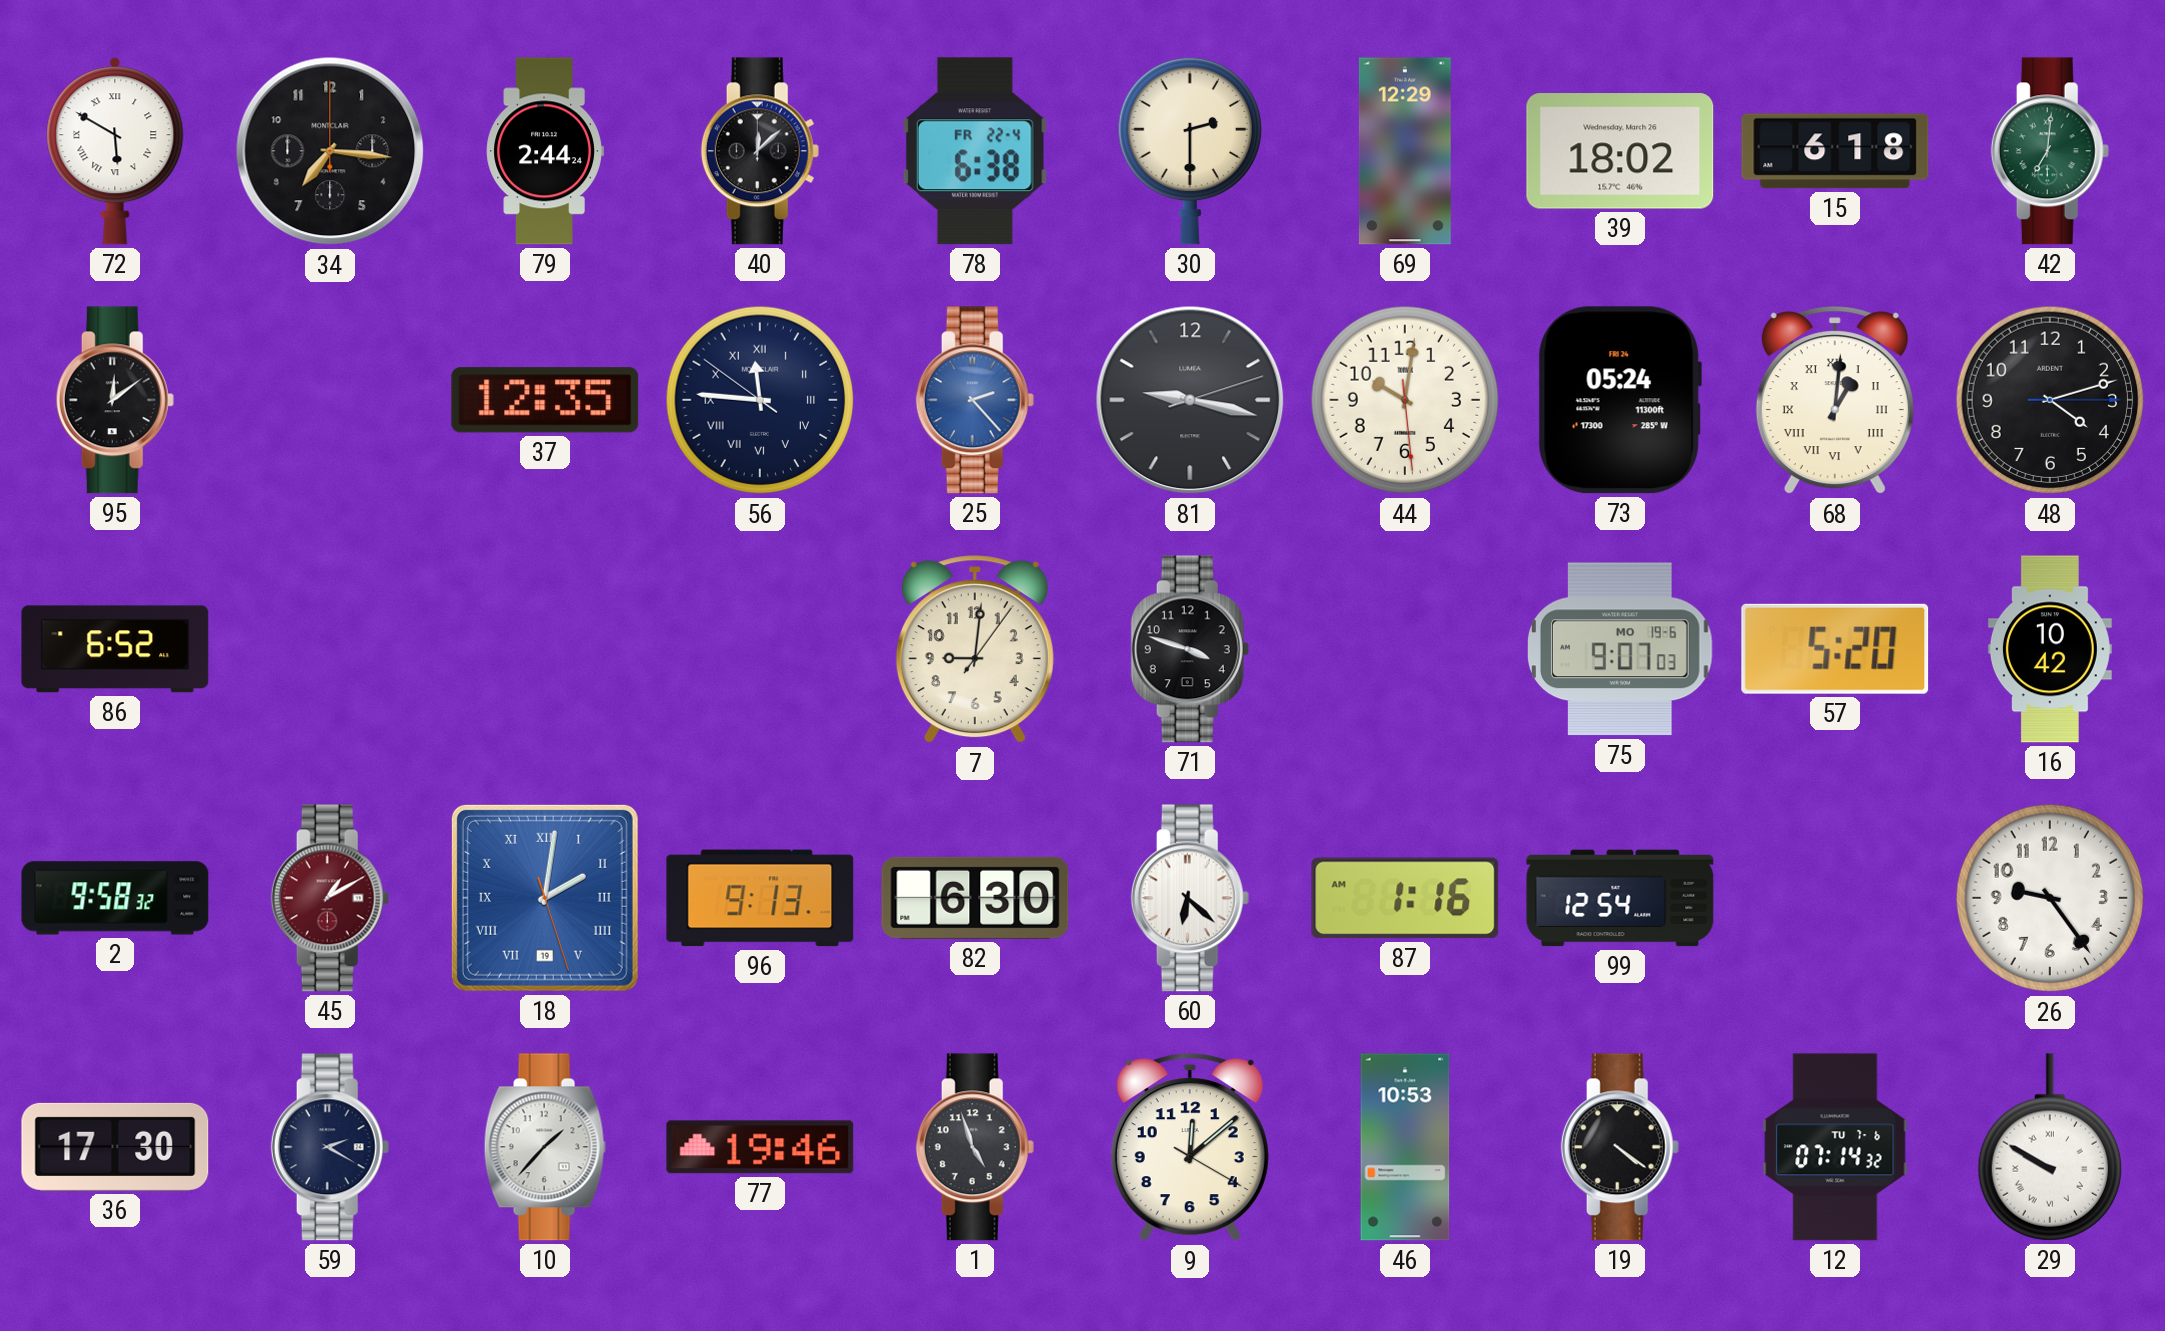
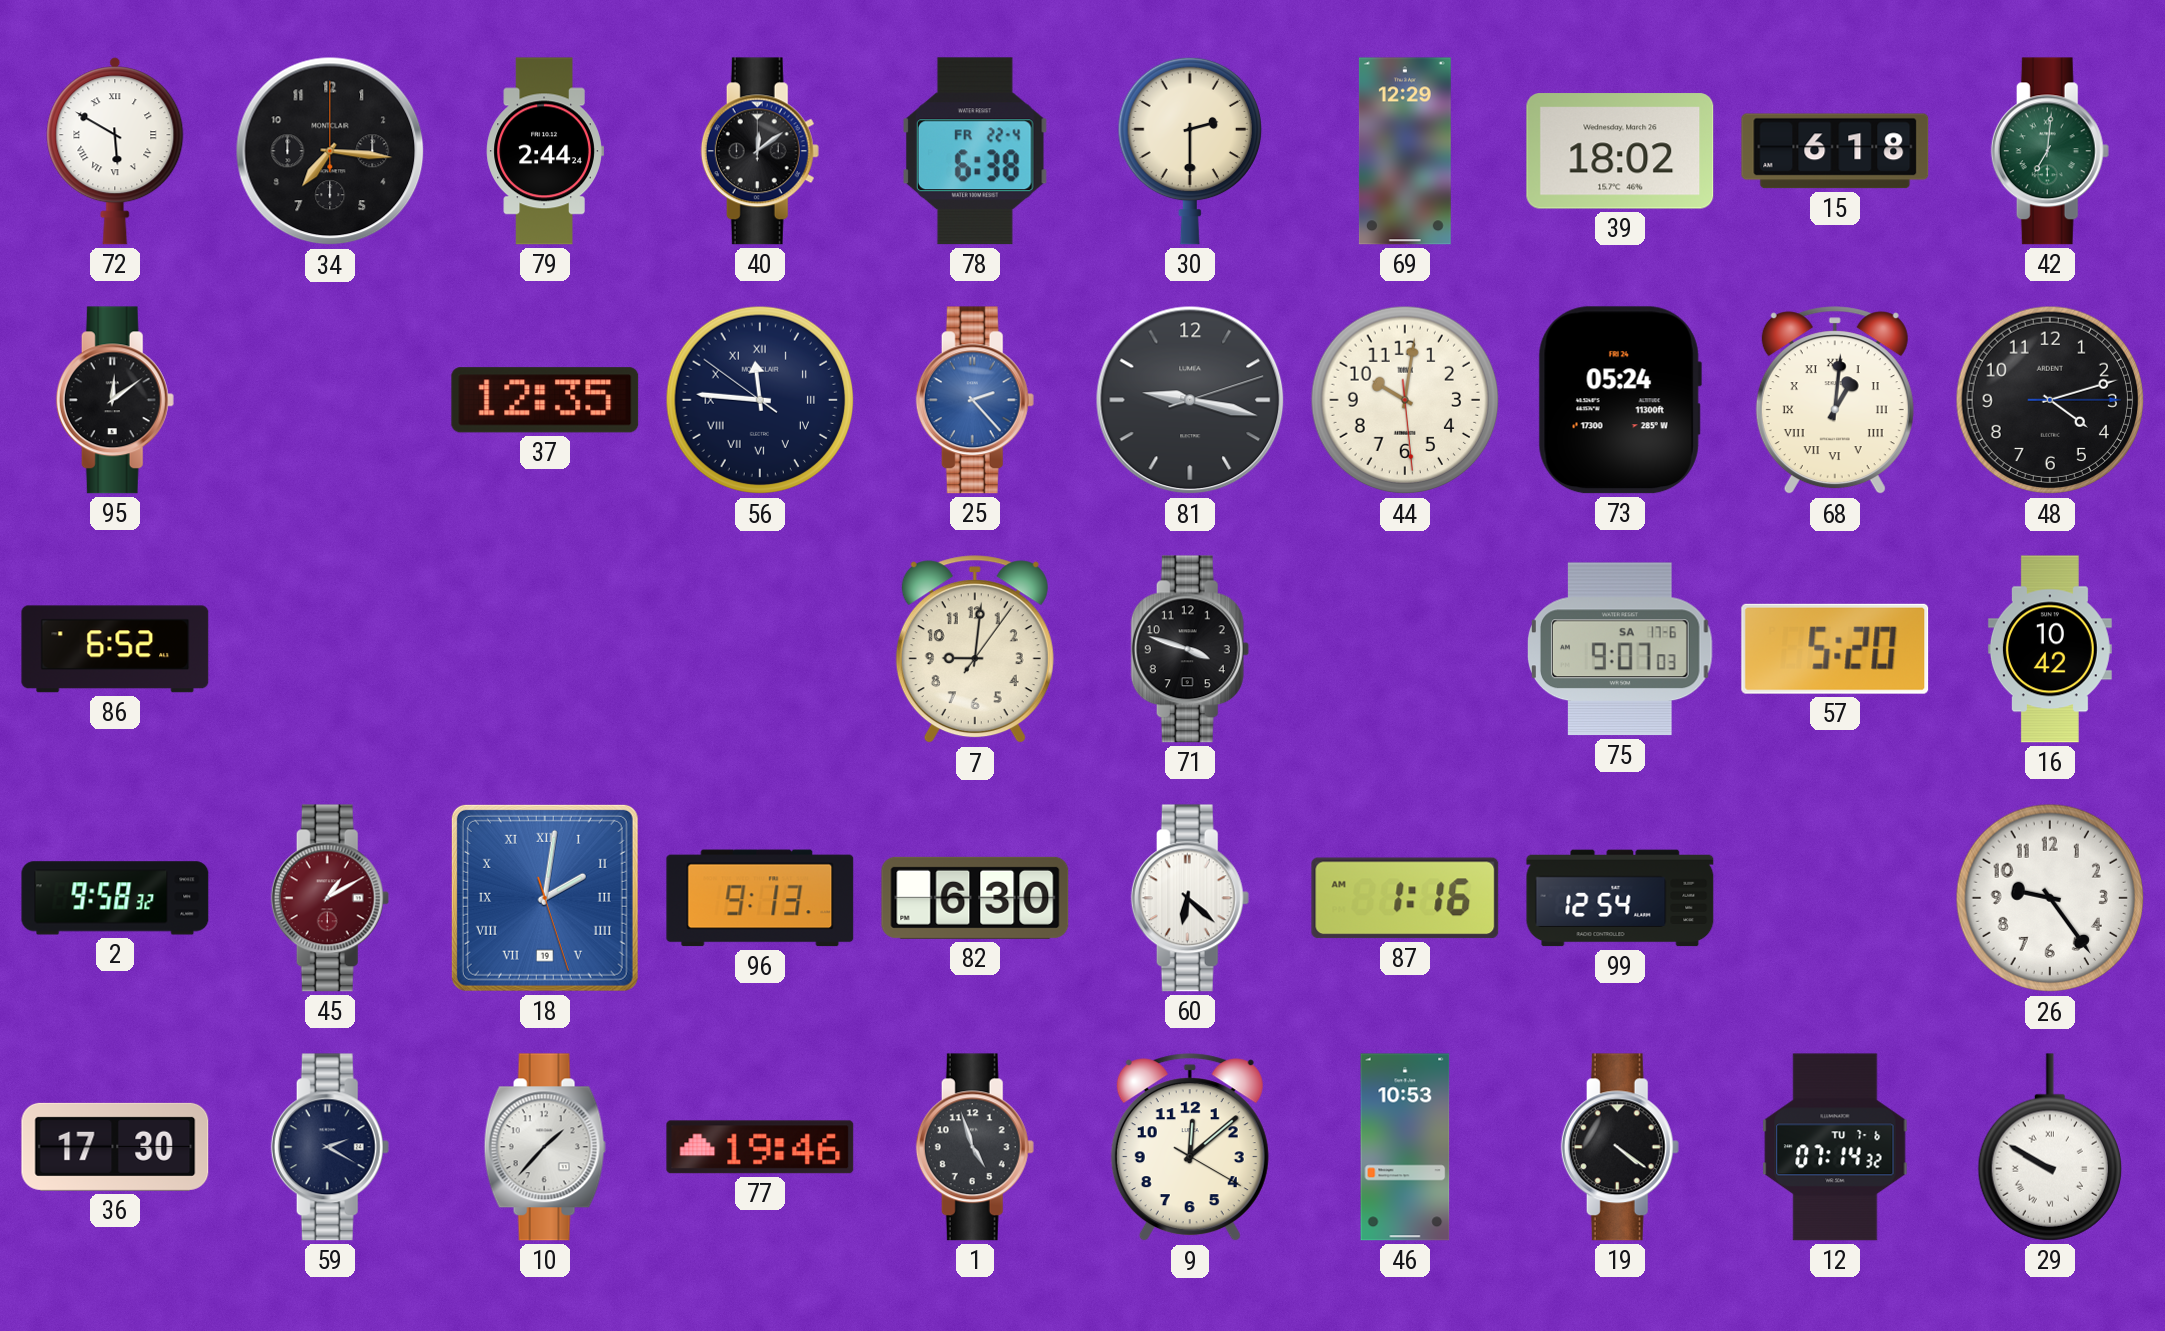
40: 12:08 -> 12:09 (760, 151)
75 date: MO 19-6 -> SA 17-6 (1621, 649)
